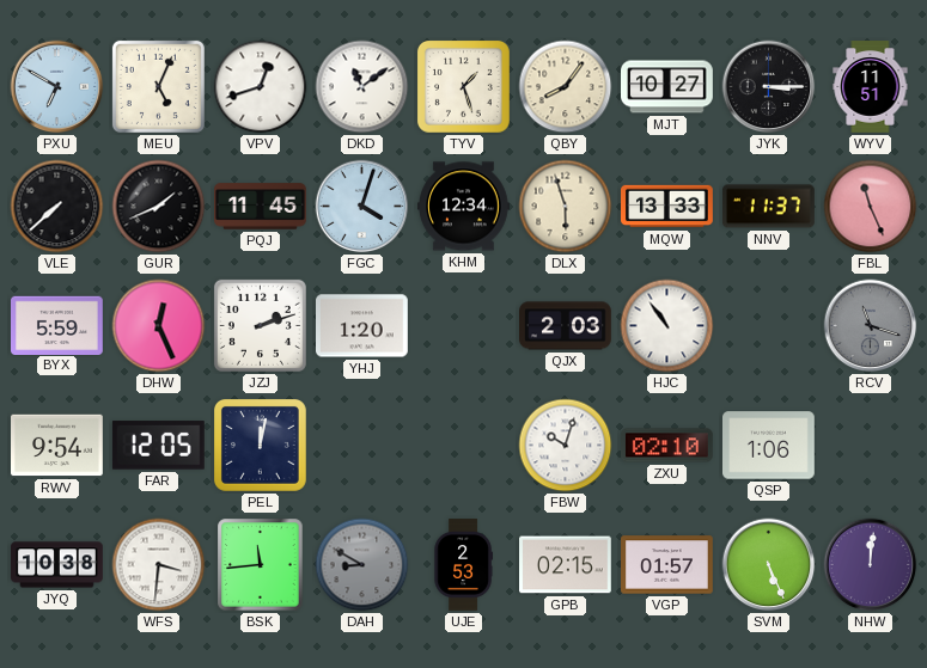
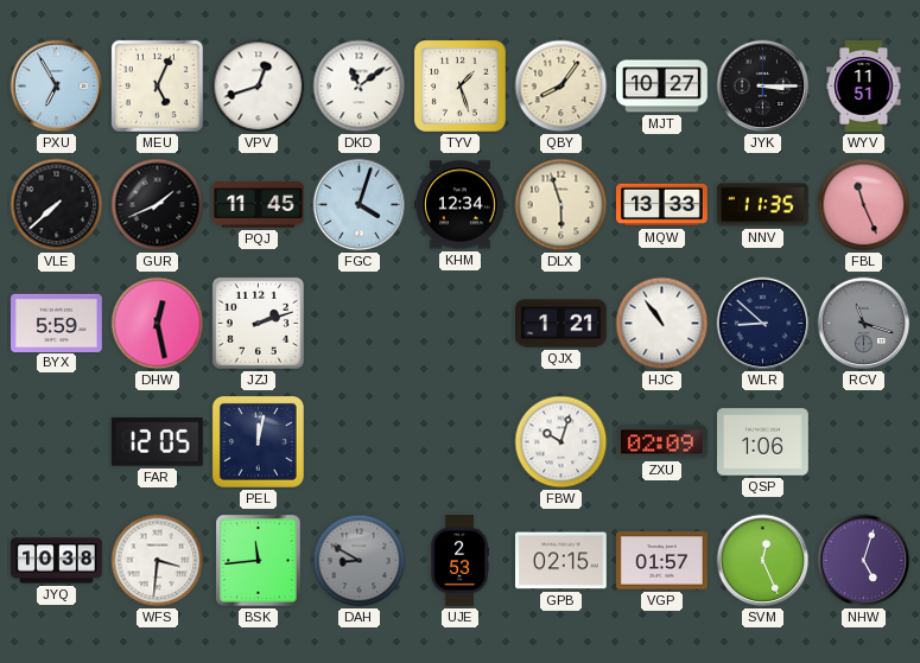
PXU: 6:50 -> 6:55 (57, 87)
NNV: 11:37 -> 11:35 (762, 205)
DHW: 12:26 -> 12:28 (158, 324)
YHJ: 1:20 -> none (362, 326)
QJX: 2:03 -> 1:21 (561, 324)
WLR: none -> 8:52 (763, 324)
RWV: 9:54 -> none (57, 446)
ZXU: 02:10 -> 02:09 (662, 442)
SVM: 5:26 -> 12:26 (763, 561)
NHW: 12:01 -> 5:03 (864, 561)
